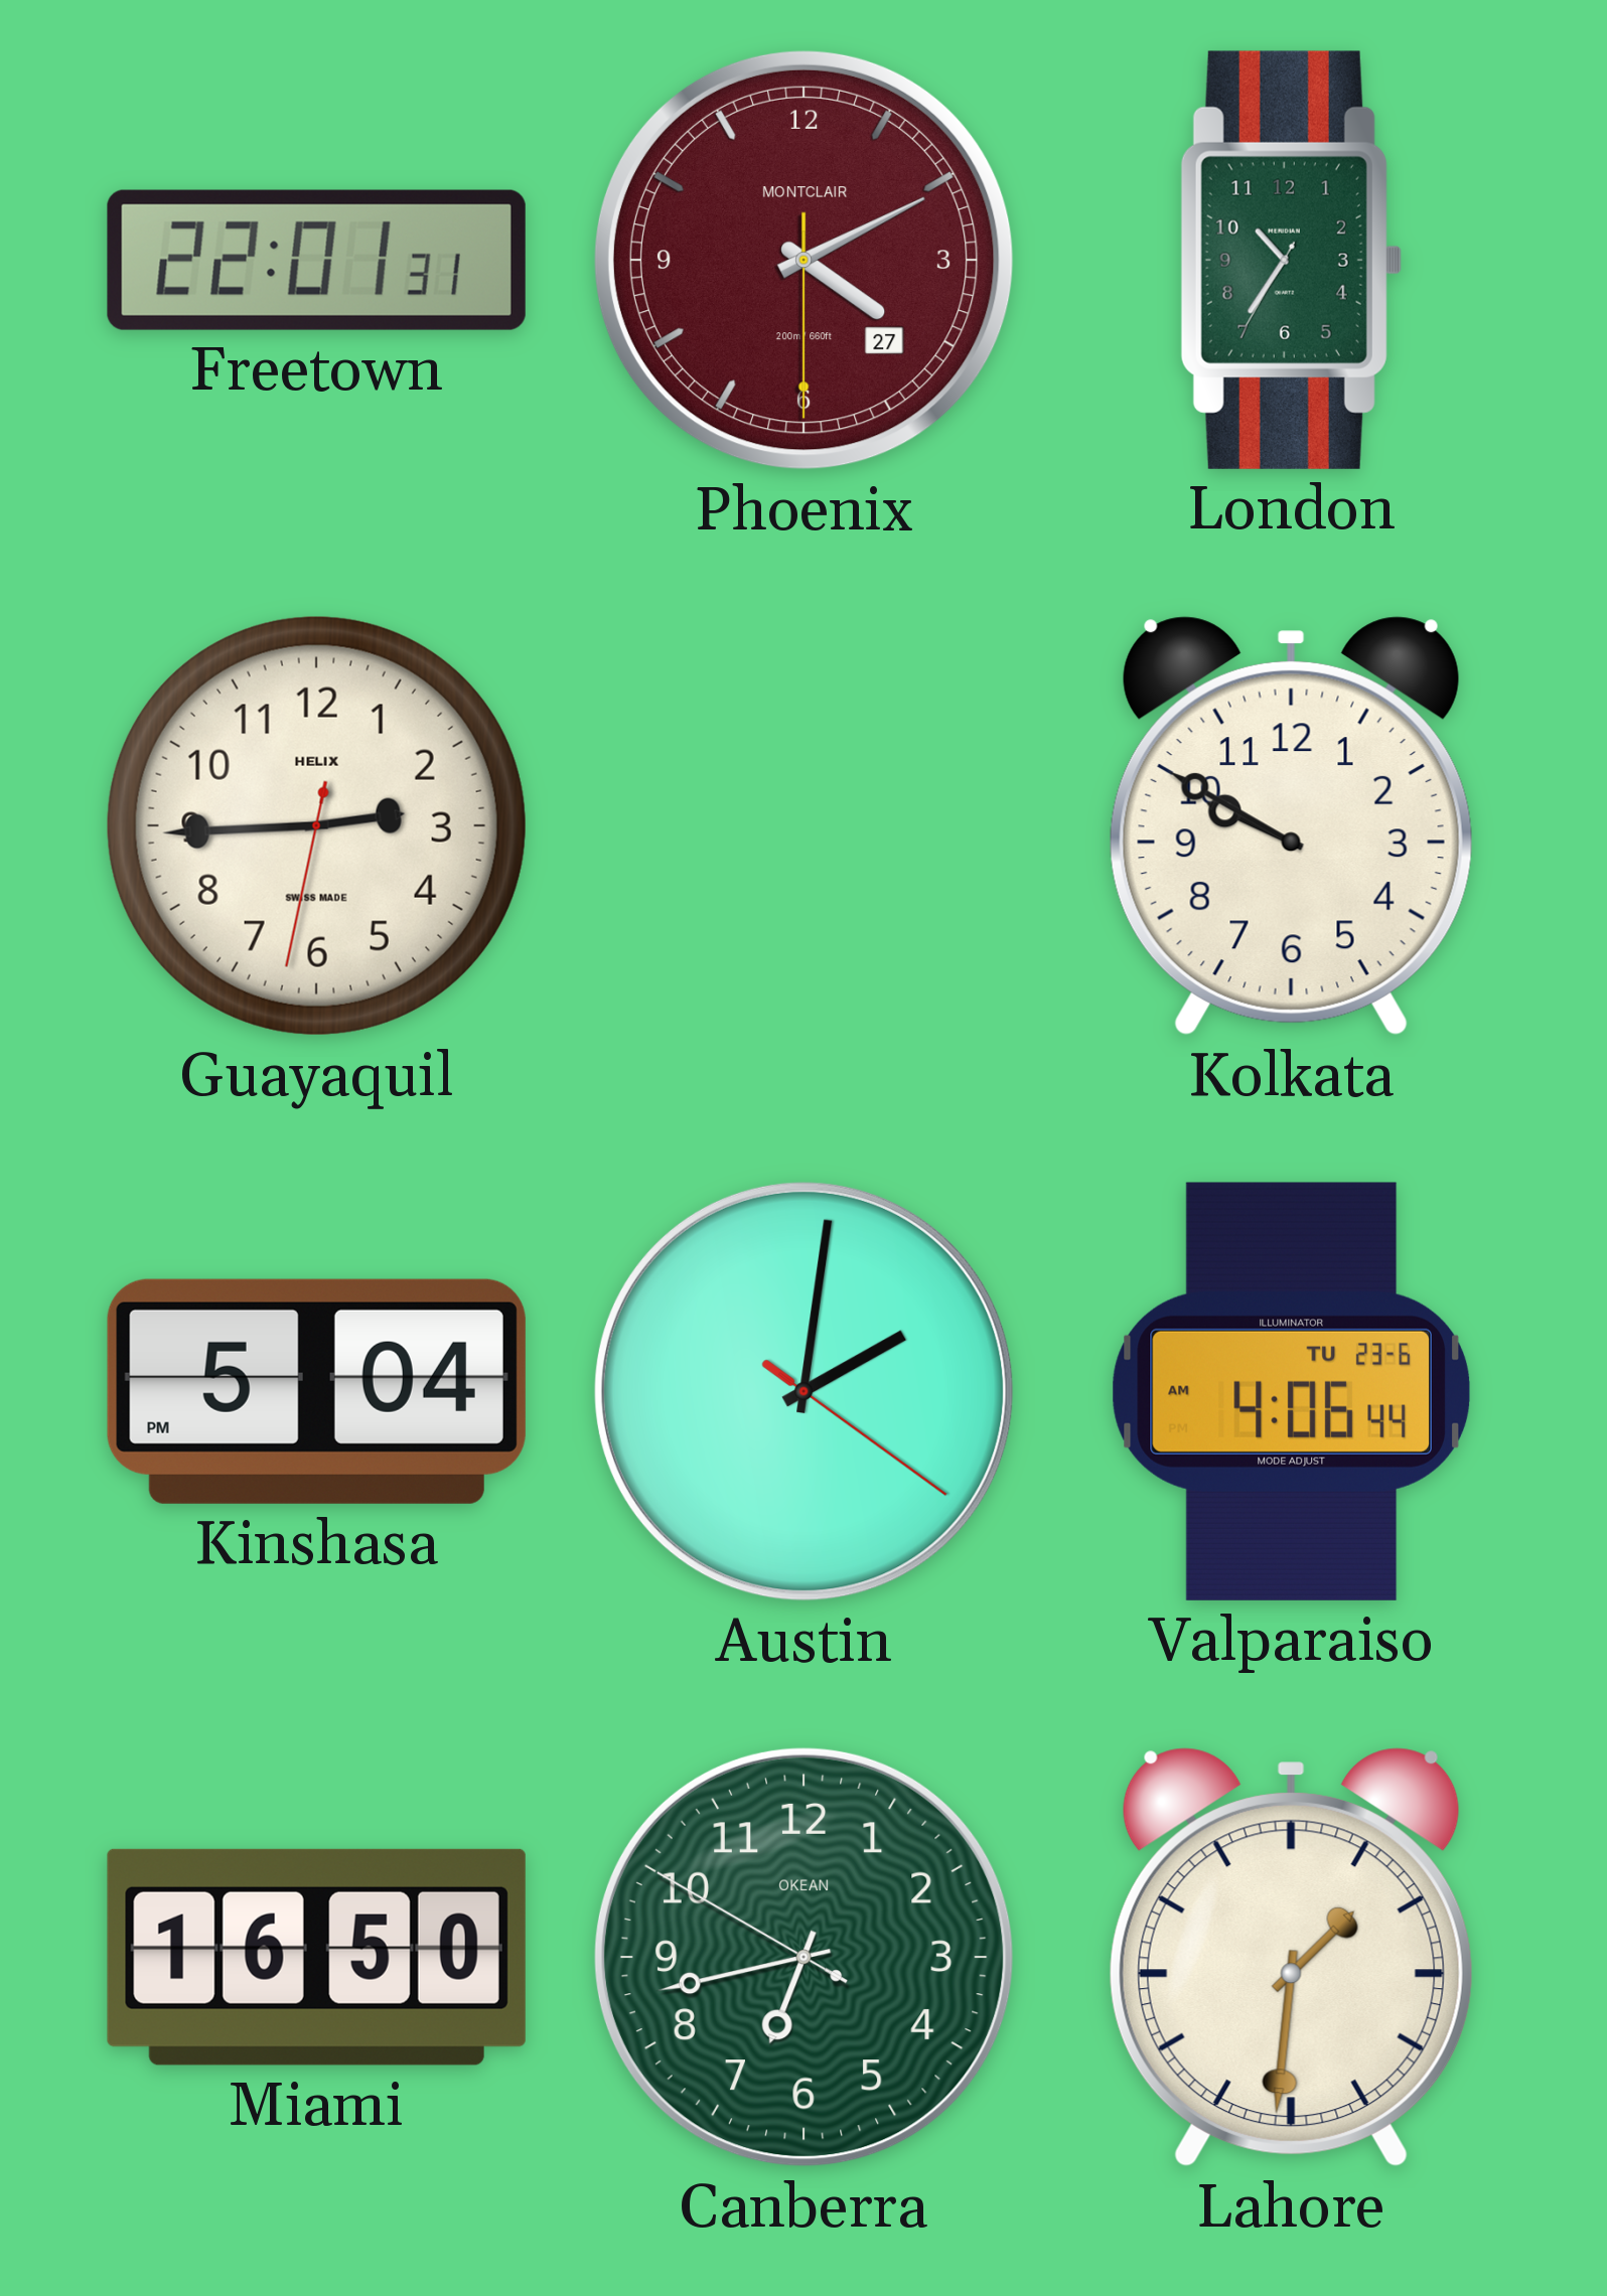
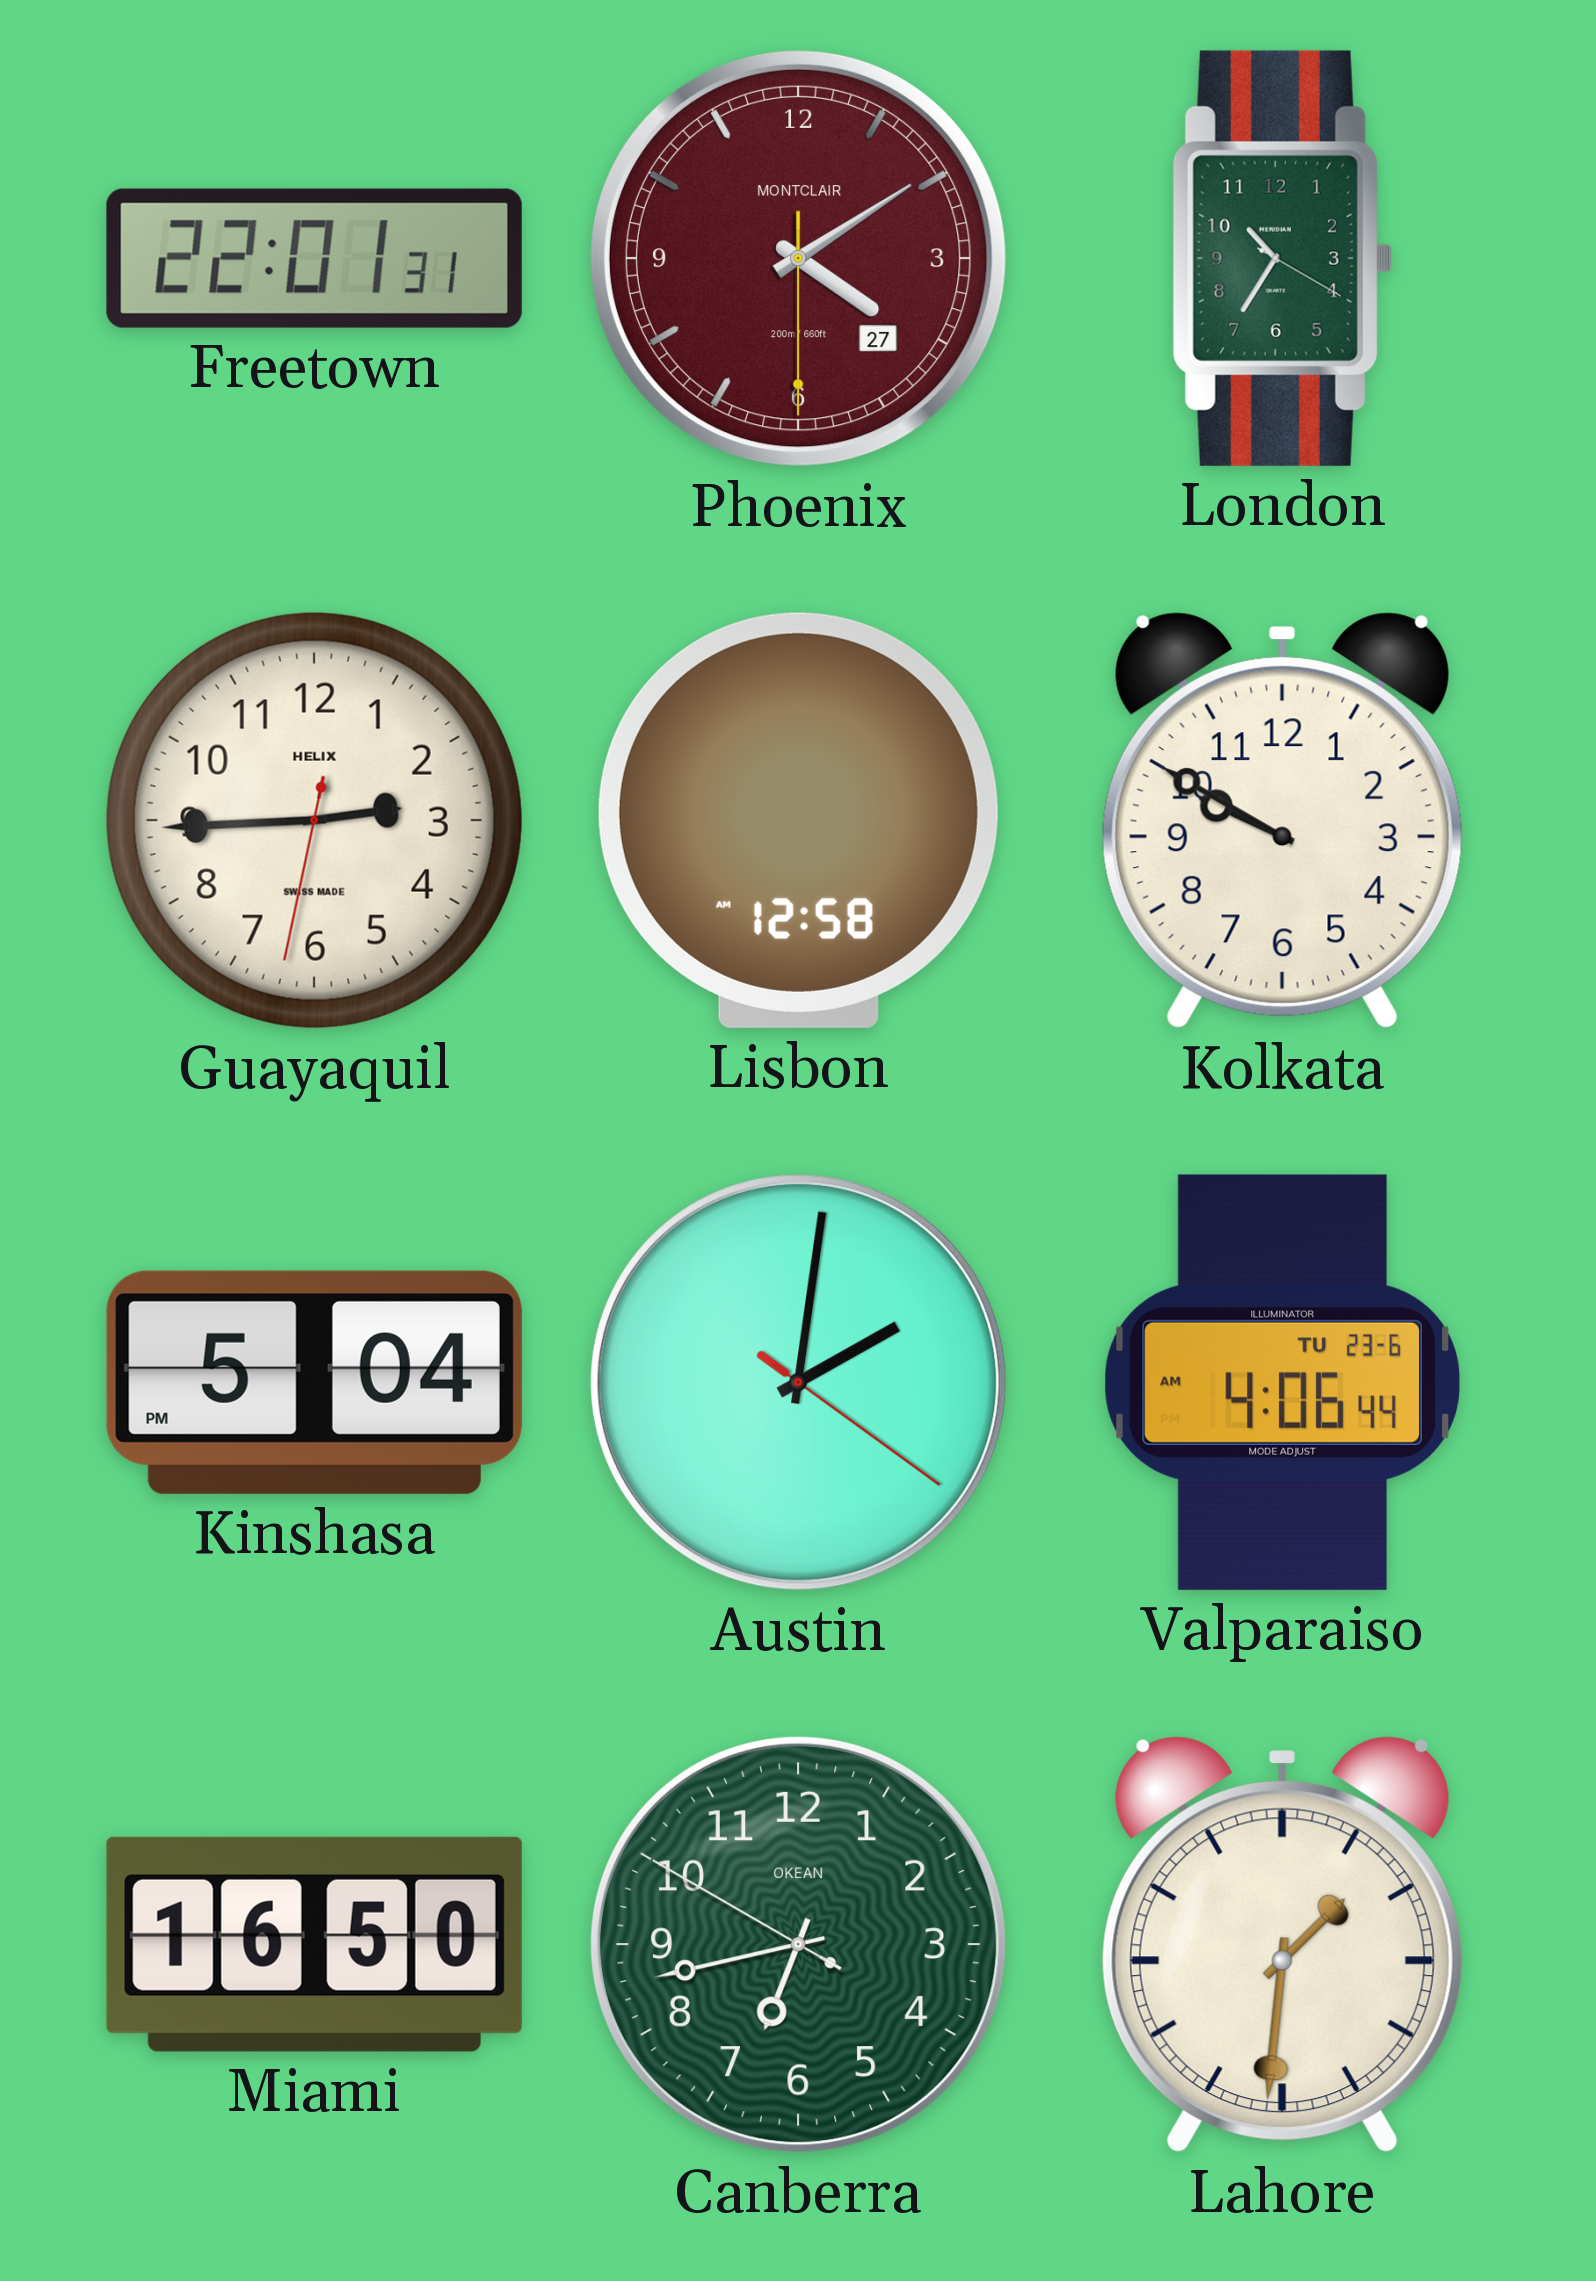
Phoenix: 4:10 -> 4:09 (798, 258)
London: 10:35:35 -> 10:35:20 (1282, 258)
Lisbon: none -> 12:58 (798, 820)
